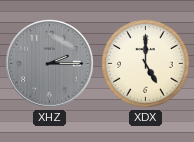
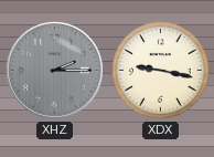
XDX: 5:00 -> 9:17 (161, 71)
